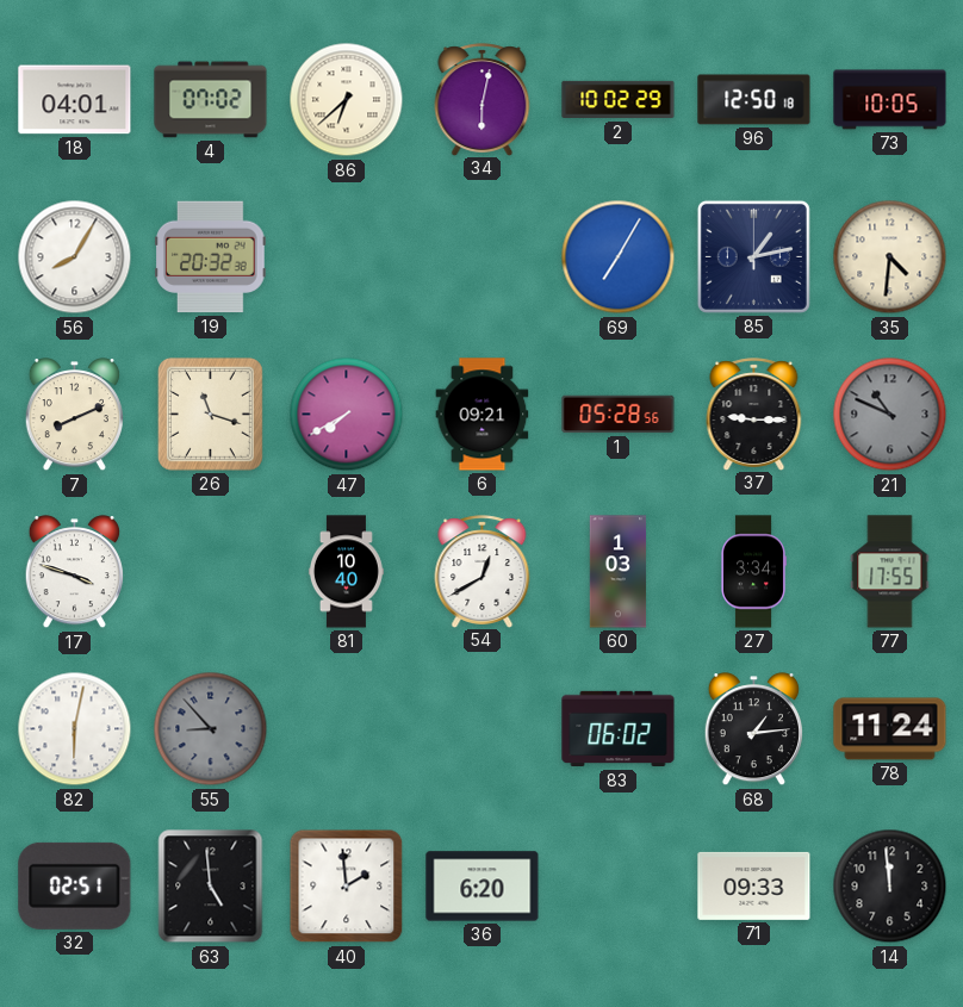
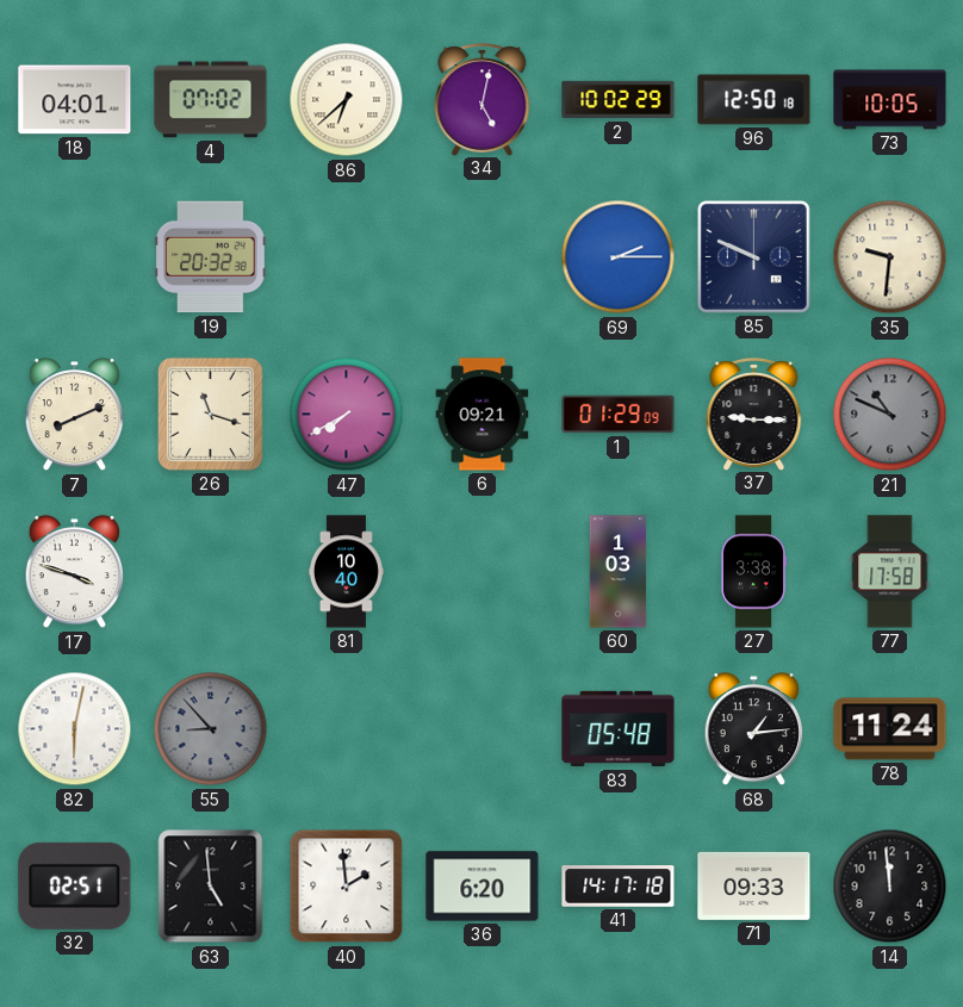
34: 6:02 -> 5:02 (483, 99)
56: 8:05 -> none (75, 257)
69: 7:05 -> 2:15 (619, 257)
85: 1:13 -> 9:49 (753, 256)
35: 4:31 -> 9:31 (890, 257)
1: 05:28 -> 01:29 (619, 415)
54: 12:40 -> none (483, 571)
27: 3:34 -> 3:38 (754, 572)
77: 17:55 -> 17:58 (890, 572)
83: 06:02 -> 05:48 (619, 729)
41: none -> 14:17 (619, 887)
